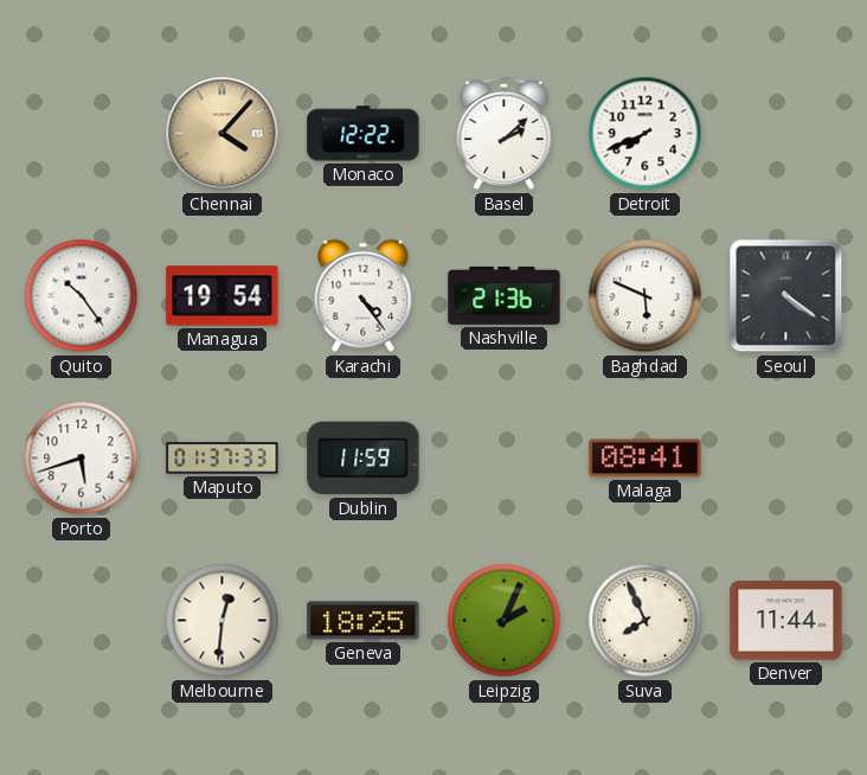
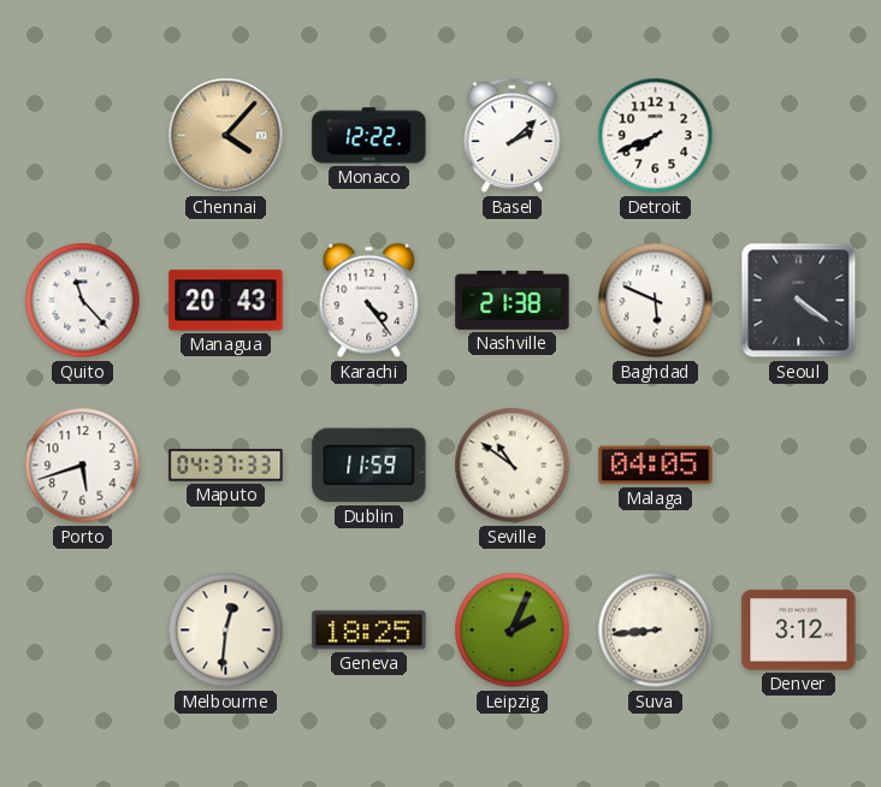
Quito: 10:24 -> 11:23 (83, 301)
Managua: 19:54 -> 20:43 (226, 301)
Nashville: 21:36 -> 21:38 (513, 300)
Maputo: 01:37 -> 04:37 (226, 466)
Seville: none -> 10:51 (513, 466)
Malaga: 08:41 -> 04:05 (656, 466)
Suva: 7:56 -> 8:44 (656, 631)
Denver: 11:44 -> 3:12 (799, 631)
